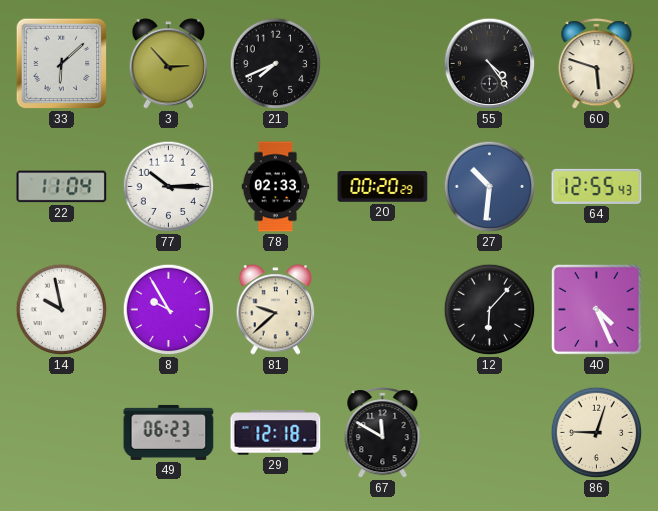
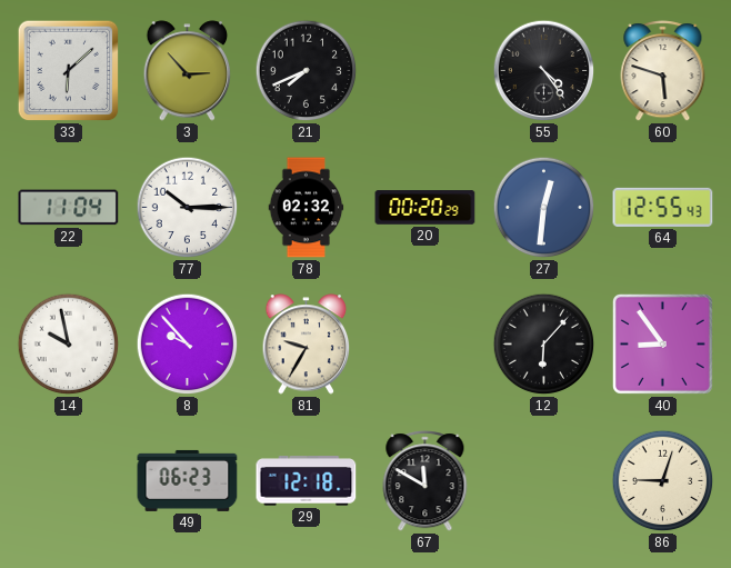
78: 02:33 -> 02:32 (307, 208)
27: 10:31 -> 12:31 (544, 208)
8: 9:55 -> 9:53 (188, 345)
81: 9:38 -> 9:35 (307, 345)
40: 4:26 -> 8:54 (662, 343)
